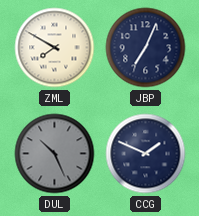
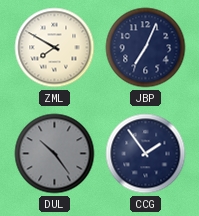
DUL: 10:26 -> 10:24 (55, 154)
CCG: 1:49 -> 1:54 (146, 154)
